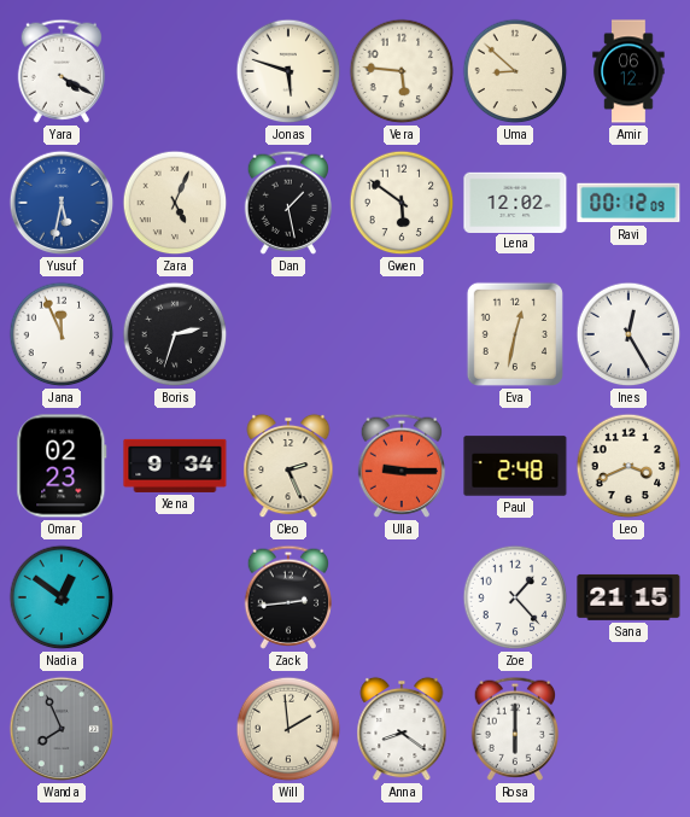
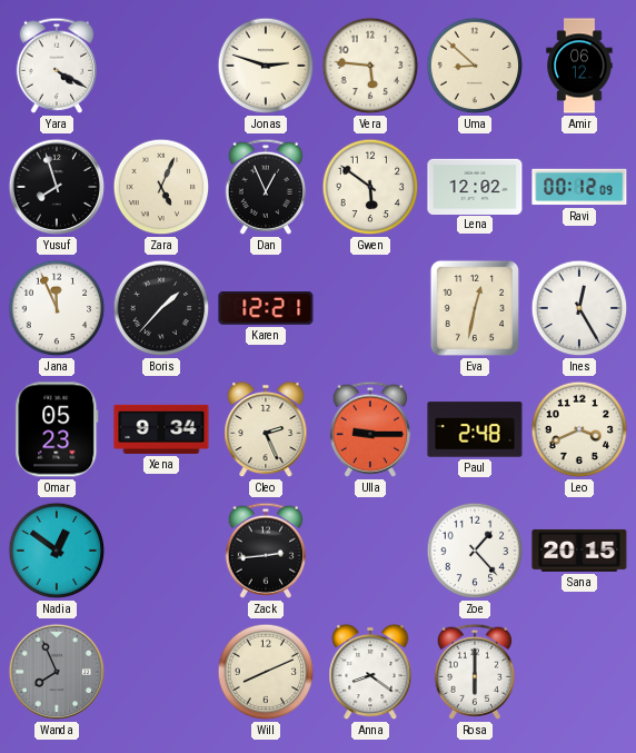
Jonas: 5:48 -> 2:48 (266, 66)
Yusuf: 5:32 -> 7:57 (57, 187)
Yusuf dial: blue -> black (57, 187)
Dan: 1:28 -> 12:56 (265, 187)
Boris: 2:33 -> 1:37 (161, 308)
Karen: none -> 12:21 (266, 309)
Omar: 02:23 -> 05:23 (57, 429)
Sana: 21:15 -> 20:15 (579, 551)
Will: 1:59 -> 8:11 (266, 672)
